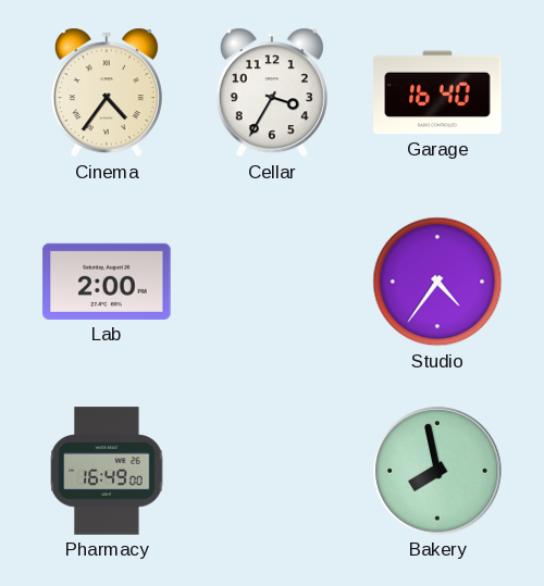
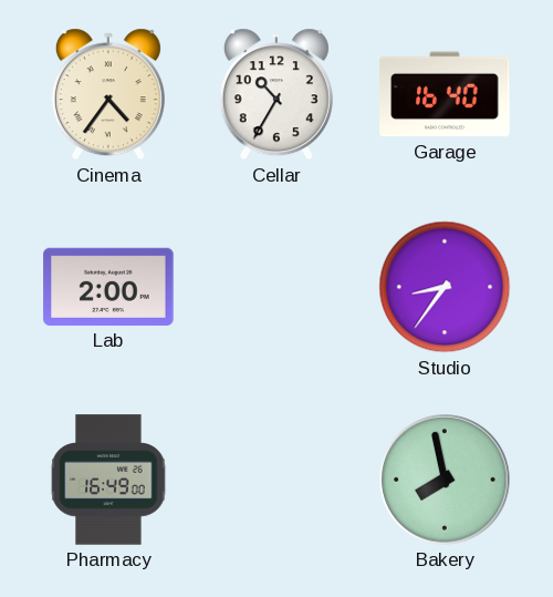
Cellar: 3:35 -> 10:35 (276, 94)
Studio: 4:36 -> 8:36 (445, 287)
